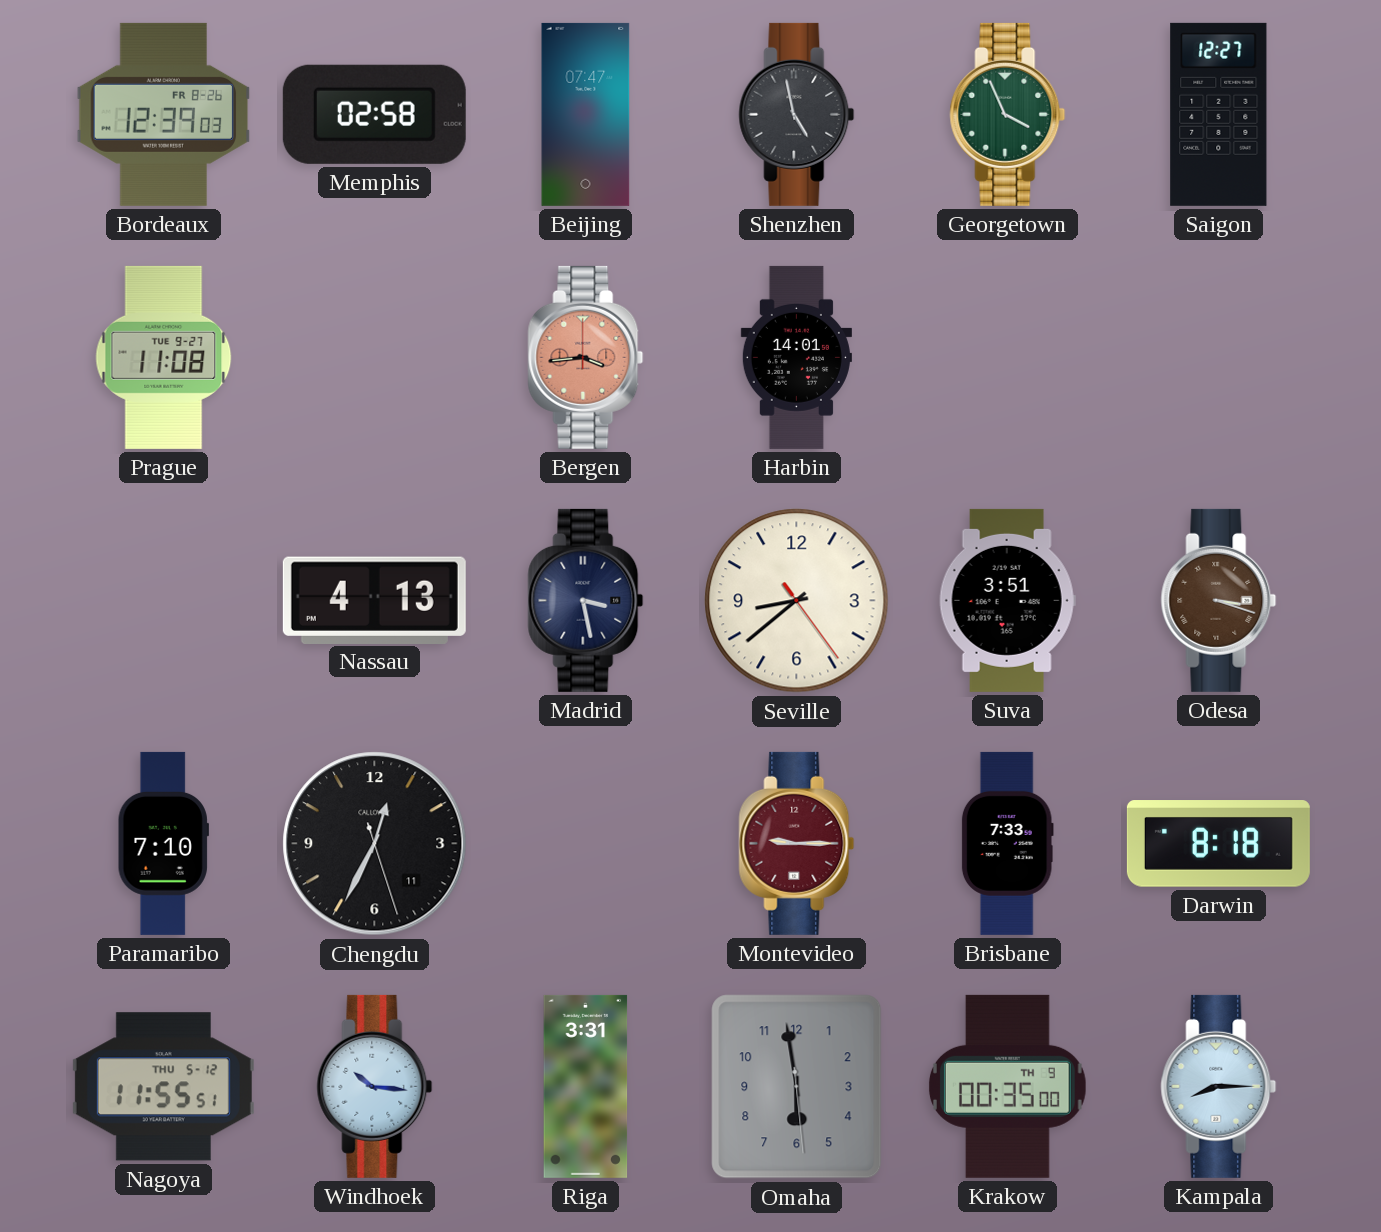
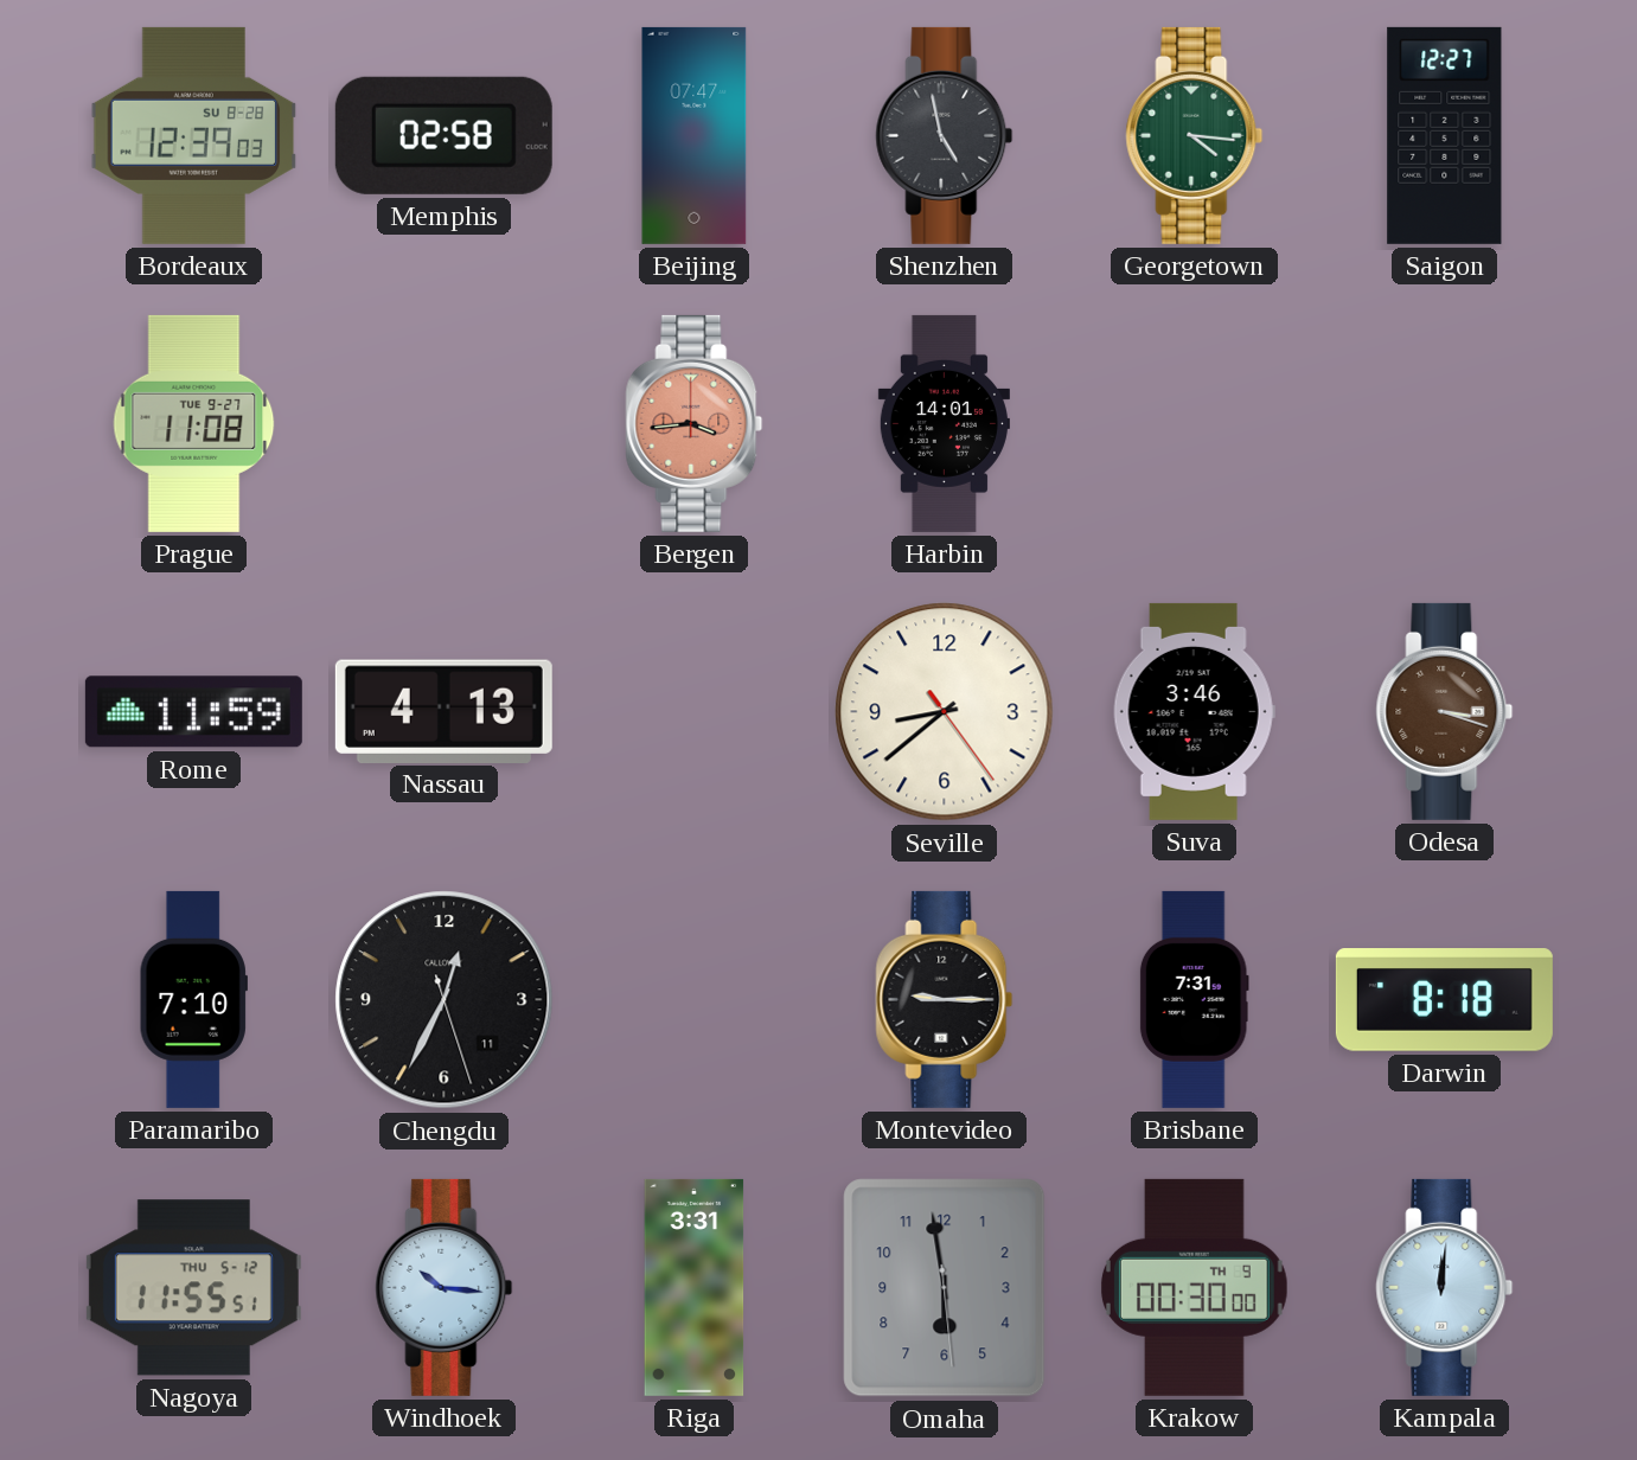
Bordeaux date: FR 8-26 -> SU 8-28 (194, 135)
Georgetown: 3:56 -> 4:16 (1195, 135)
Rome: none -> 11:59 (193, 712)
Madrid: 3:28 -> none (586, 600)
Suva: 3:51 -> 3:46 (1194, 711)
Montevideo dial: burgundy -> black (945, 999)
Brisbane: 7:33 -> 7:31 (1194, 999)
Krakow: 00:35 -> 00:30 (1194, 1287)
Kampala: 8:15 -> 12:01 (1445, 1287)
